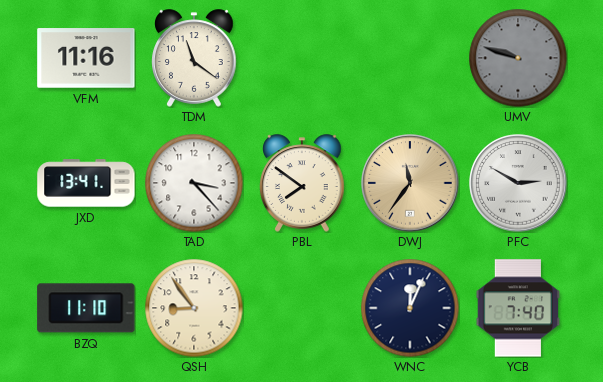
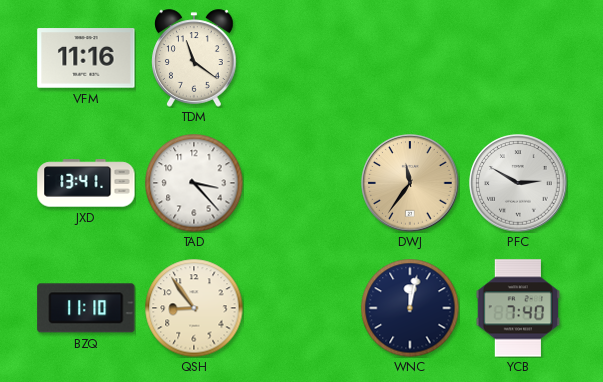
UMV: 9:48 -> none (518, 58)
PBL: 7:51 -> none (302, 183)
WNC: 12:04 -> 12:02 (410, 308)
